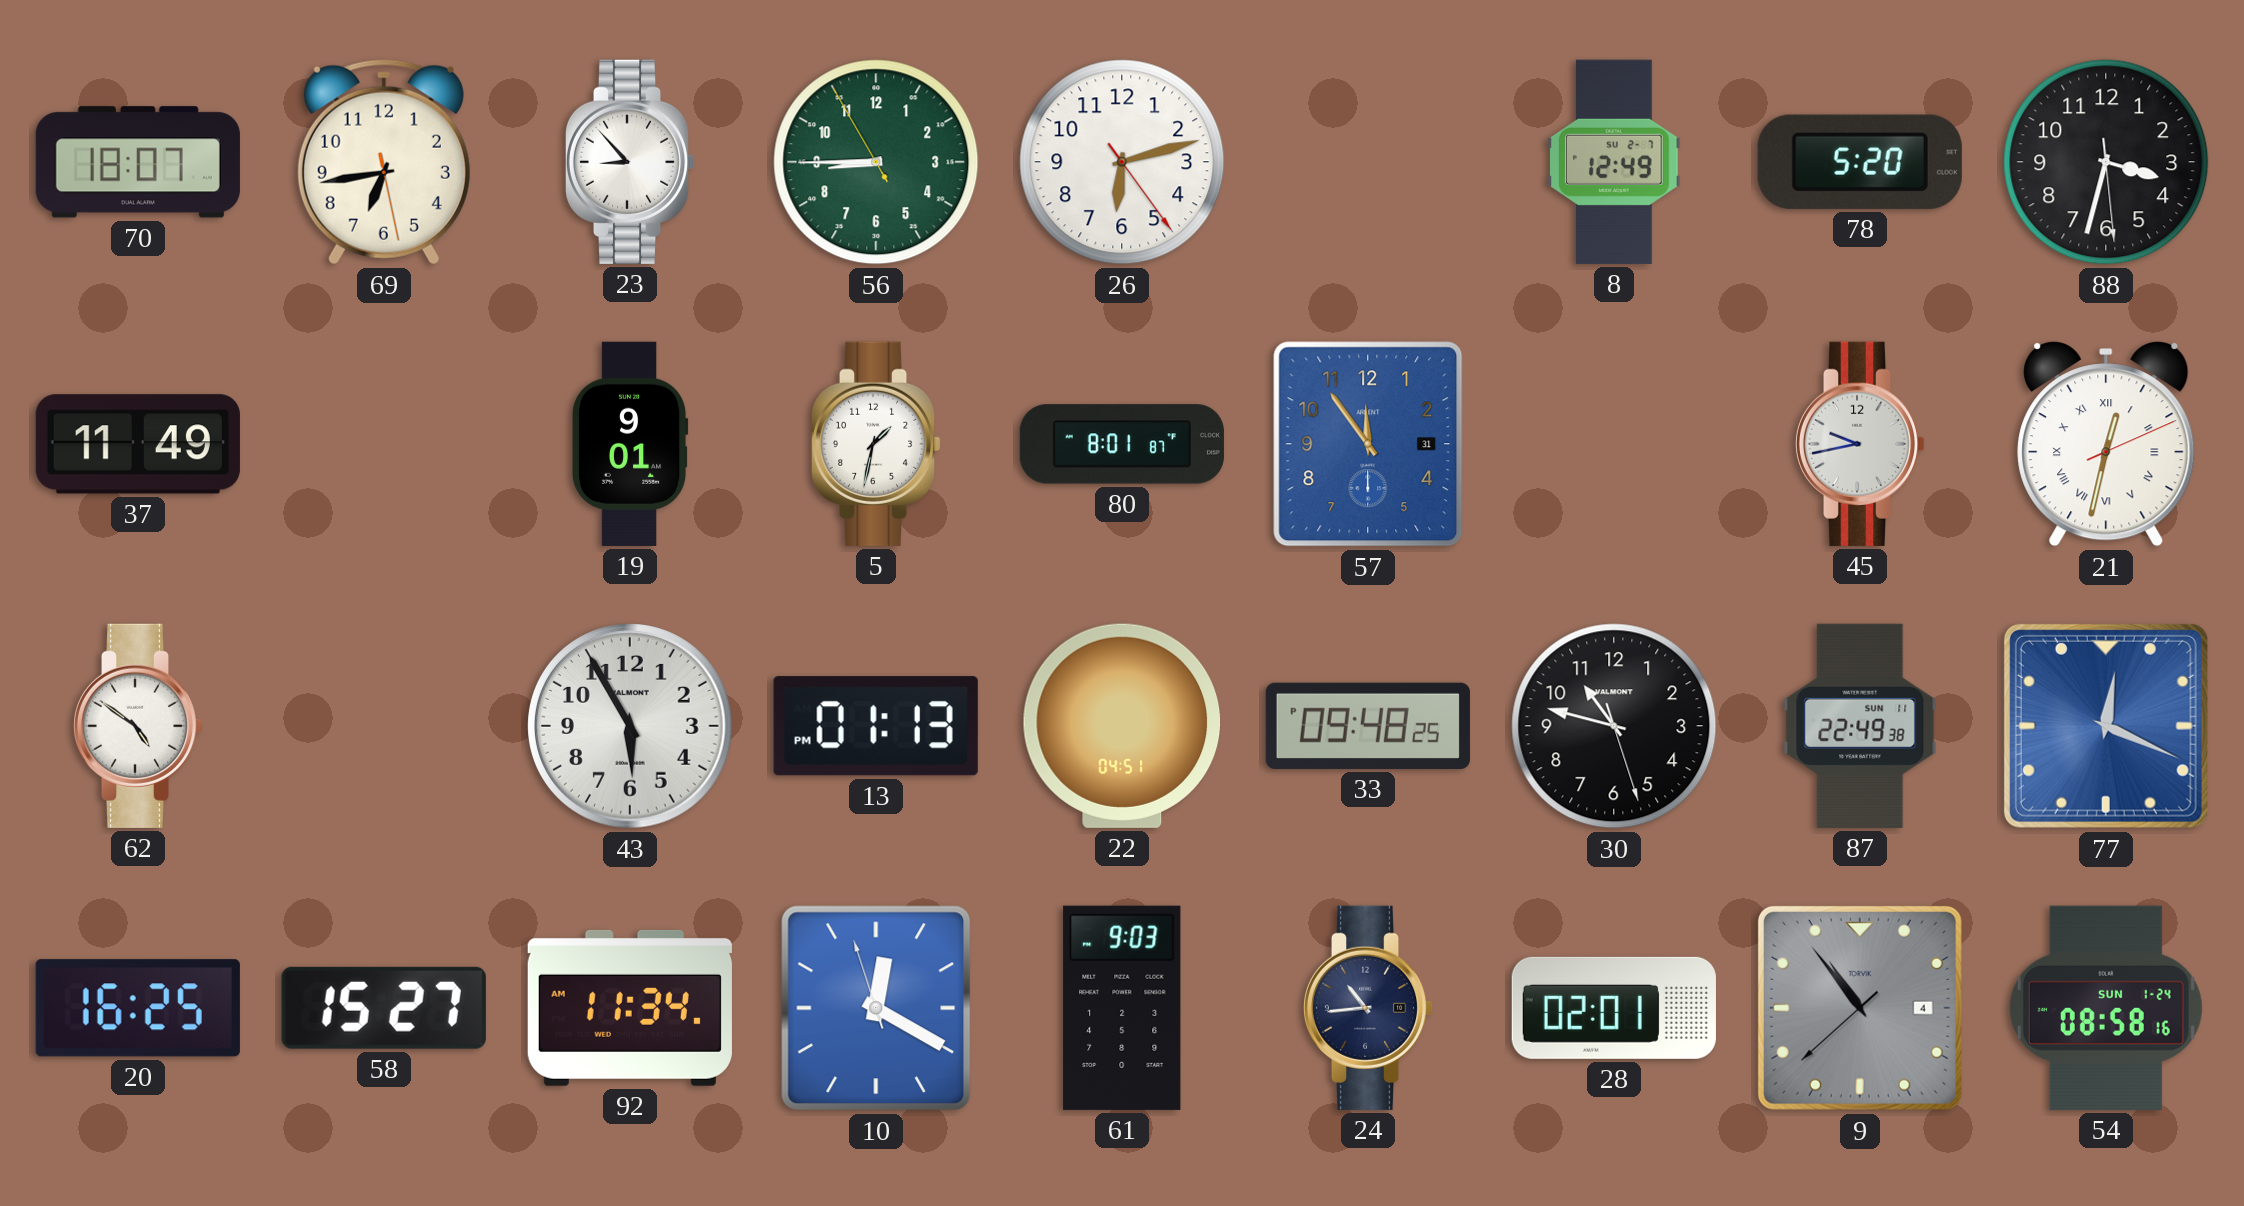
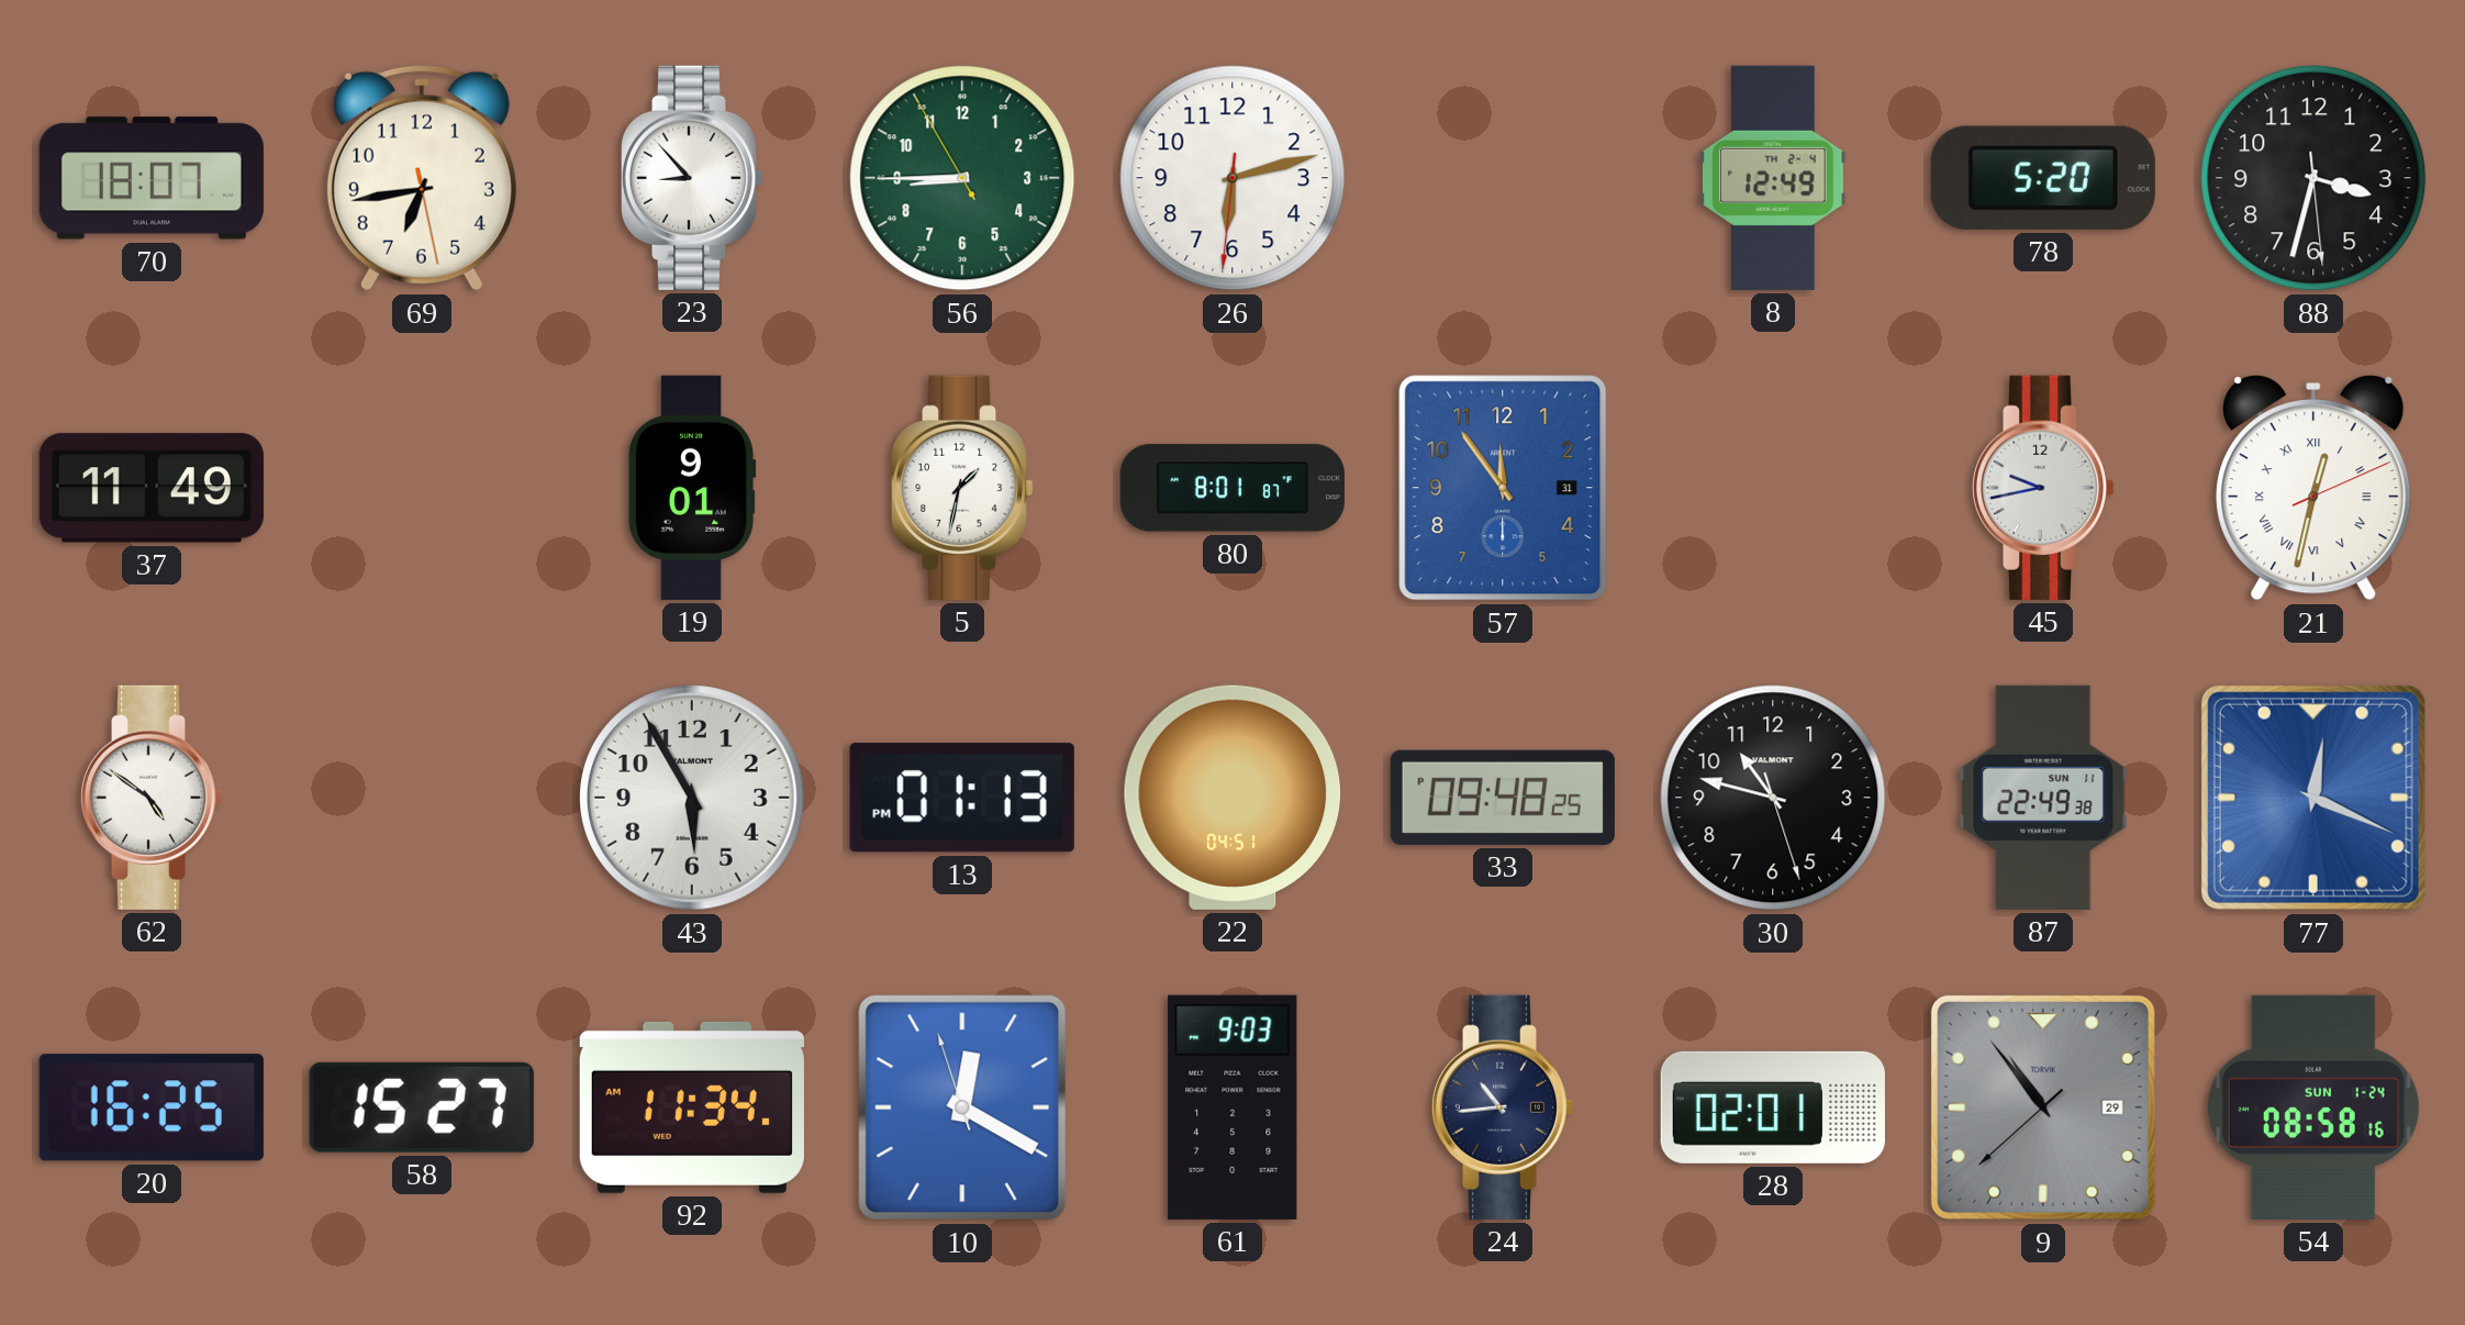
26: 6:12:24 -> 6:12:31 (1232, 178)
8 date: SU 2-7 -> TH 2-4 (1773, 178)
9 date: 4 -> 29 (2043, 1107)
